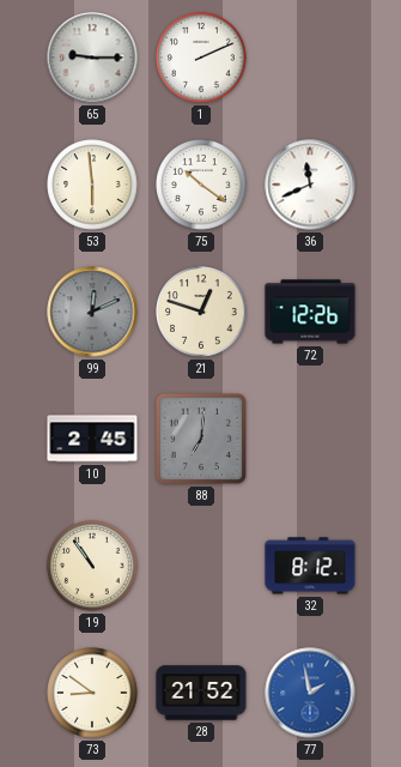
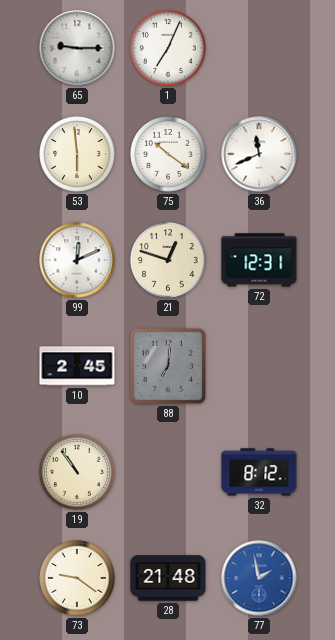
1: 2:11 -> 7:04 (168, 48)
99 dial: grey -> white (77, 260)
72: 12:26 -> 12:31 (259, 260)
73: 8:51 -> 9:21 (77, 578)
28: 21:52 -> 21:48 (168, 578)
